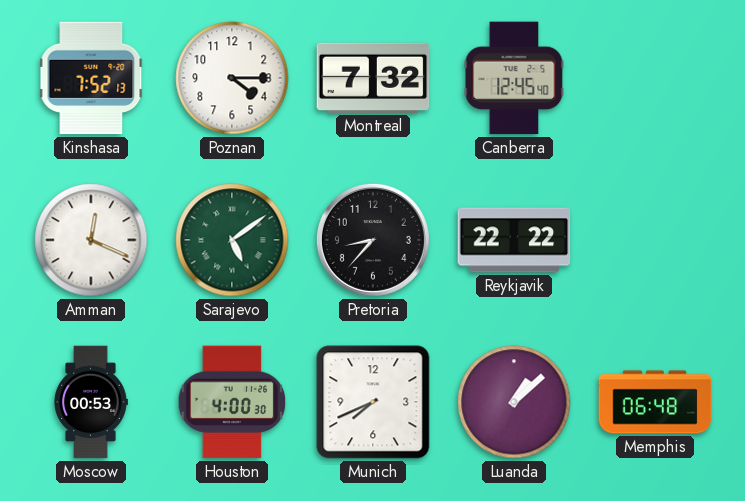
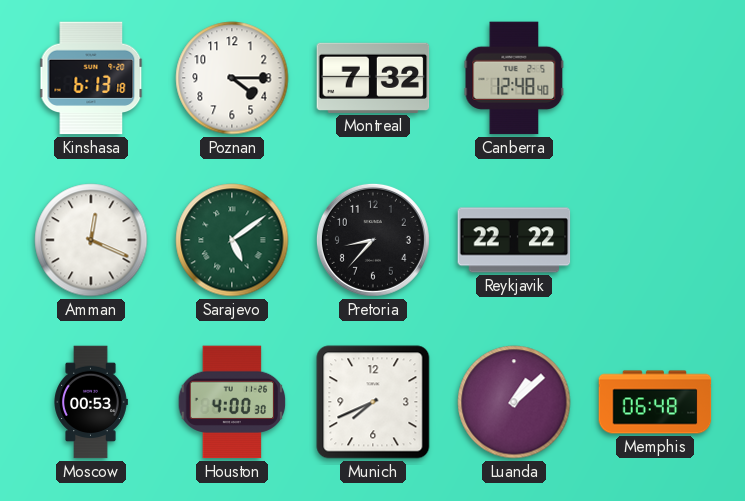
Kinshasa: 7:52 -> 6:13 (91, 78)
Canberra: 12:45 -> 12:48 (514, 78)
